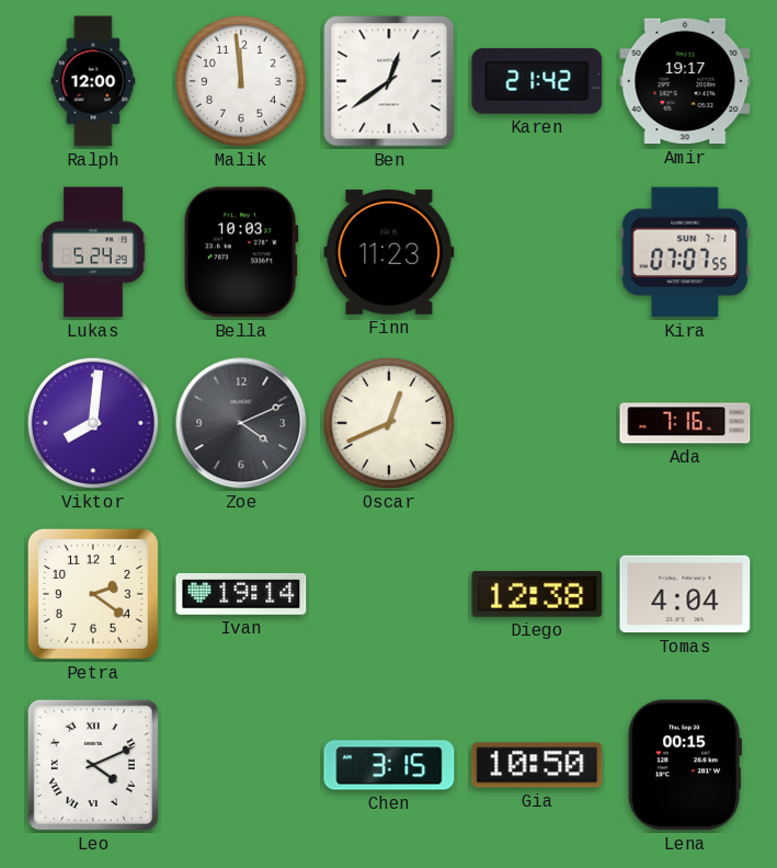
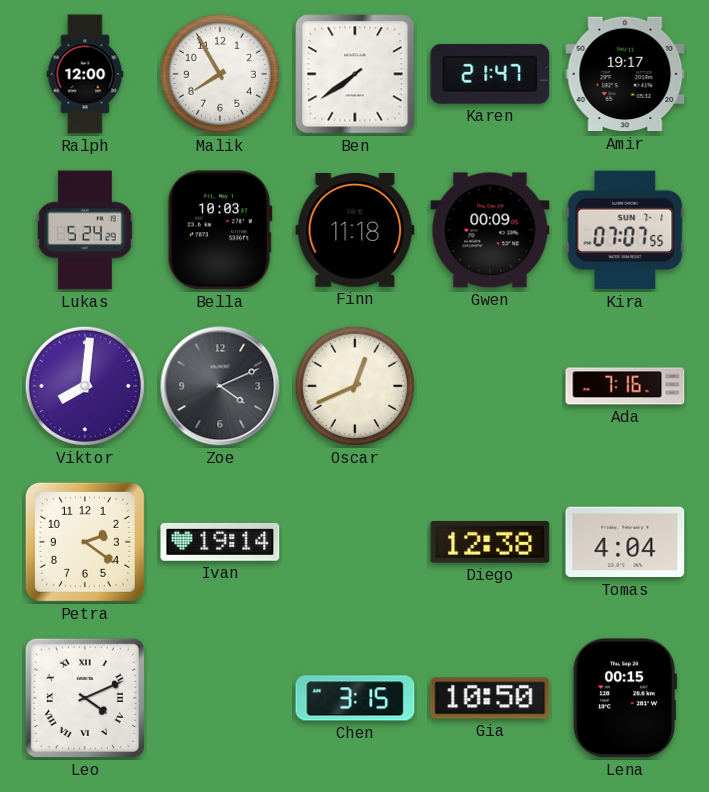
Malik: 11:59 -> 7:55 (220, 74)
Ben: 12:39 -> 7:39 (355, 74)
Karen: 21:42 -> 21:47 (490, 74)
Finn: 11:23 -> 11:18 (355, 230)
Gwen: none -> 00:09 (490, 230)
